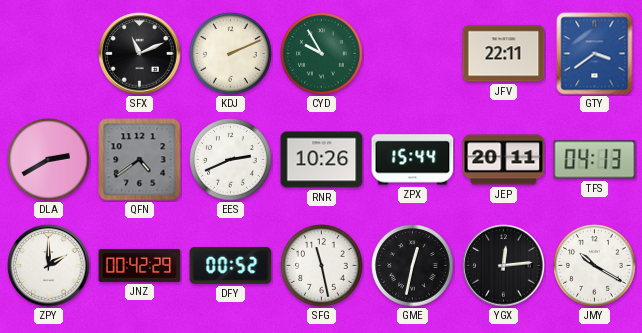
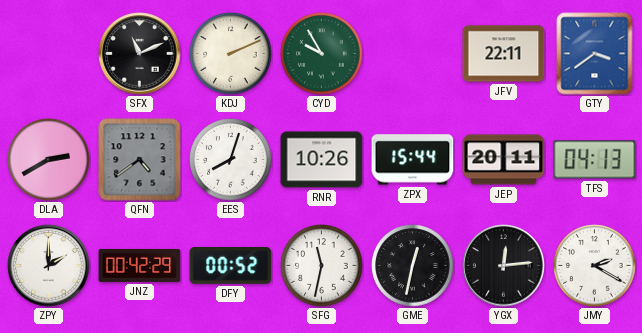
EES: 2:41 -> 8:03 (231, 160)
SFG: 11:28 -> 11:32 (322, 266)
JMY: 10:20 -> 2:20 (595, 266)
